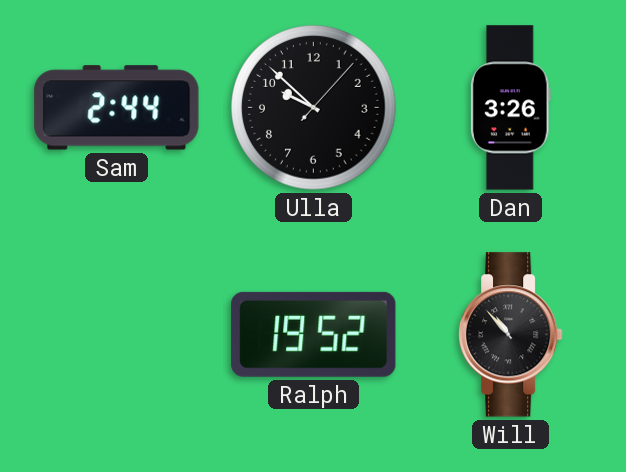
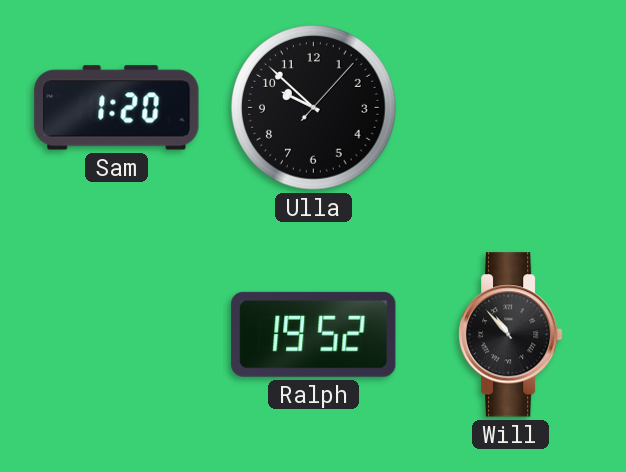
Sam: 2:44 -> 1:20 (117, 108)
Dan: 3:26 -> none (510, 108)
